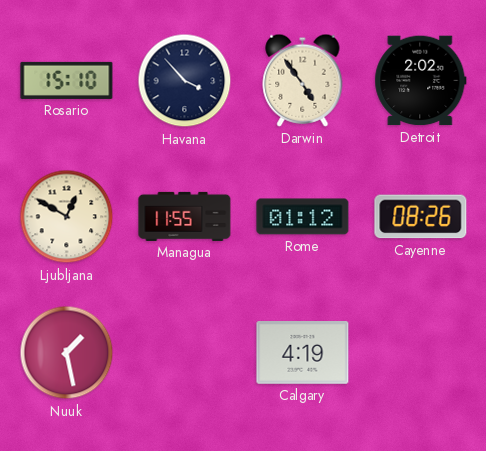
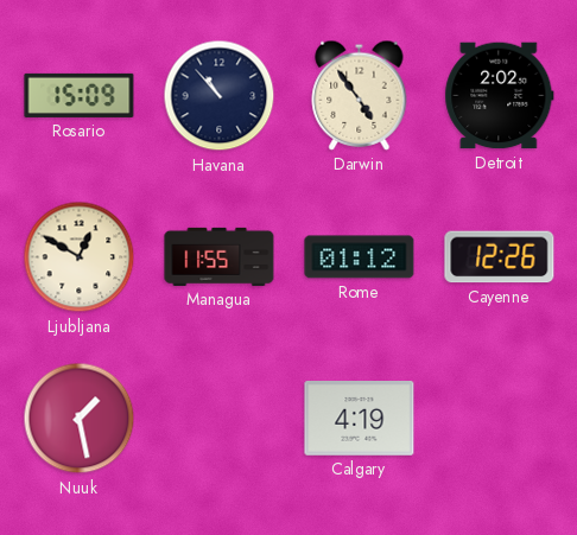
Rosario: 15:10 -> 15:09 (80, 95)
Havana: 3:53 -> 10:53 (220, 96)
Cayenne: 08:26 -> 12:26 (500, 257)
